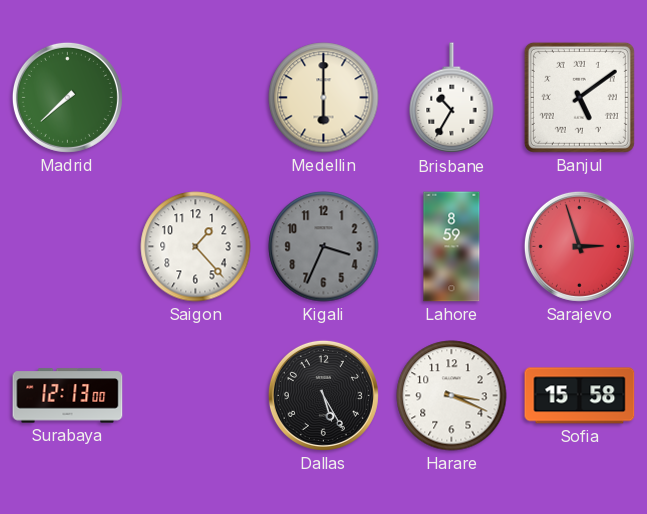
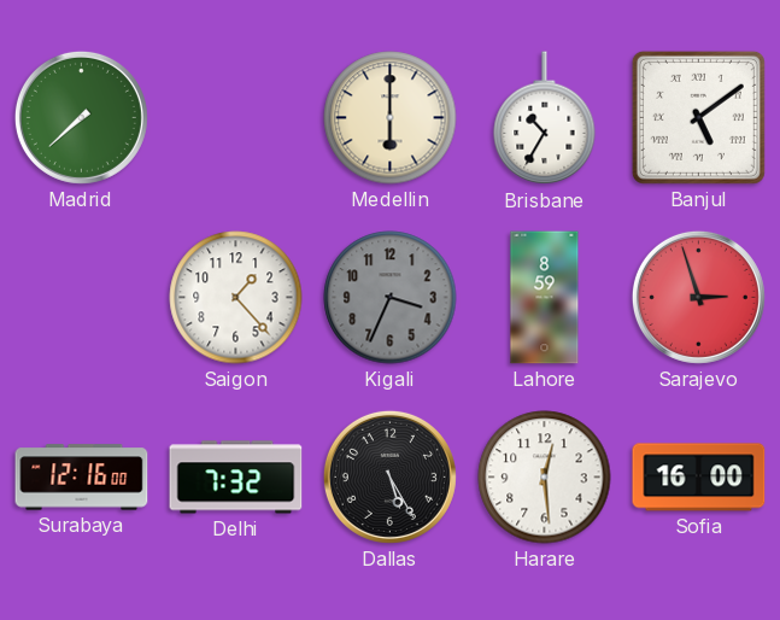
Surabaya: 12:13 -> 12:16 (82, 478)
Delhi: none -> 7:32 (236, 478)
Harare: 3:19 -> 12:29 (545, 478)
Sofia: 15:58 -> 16:00 (699, 478)
